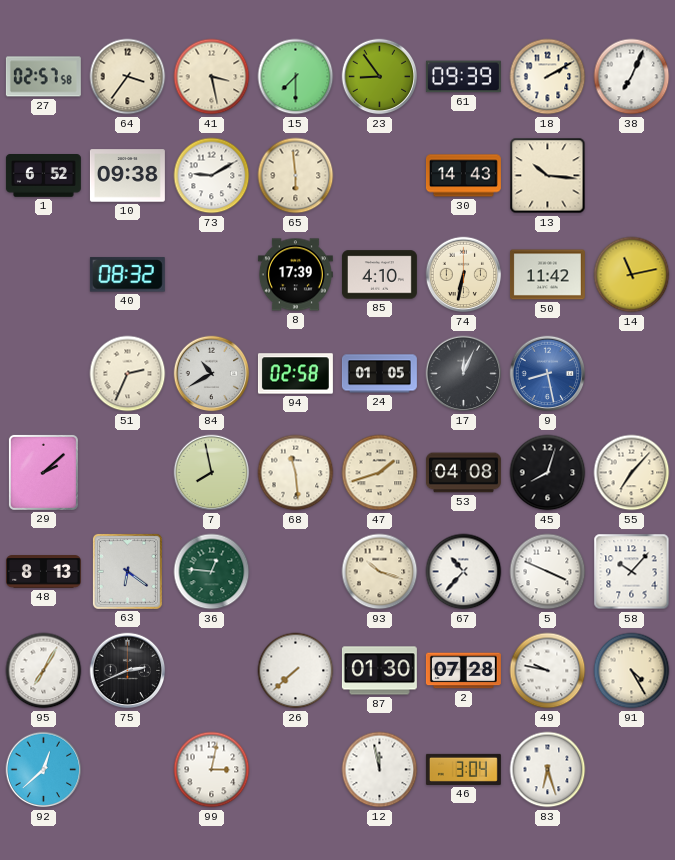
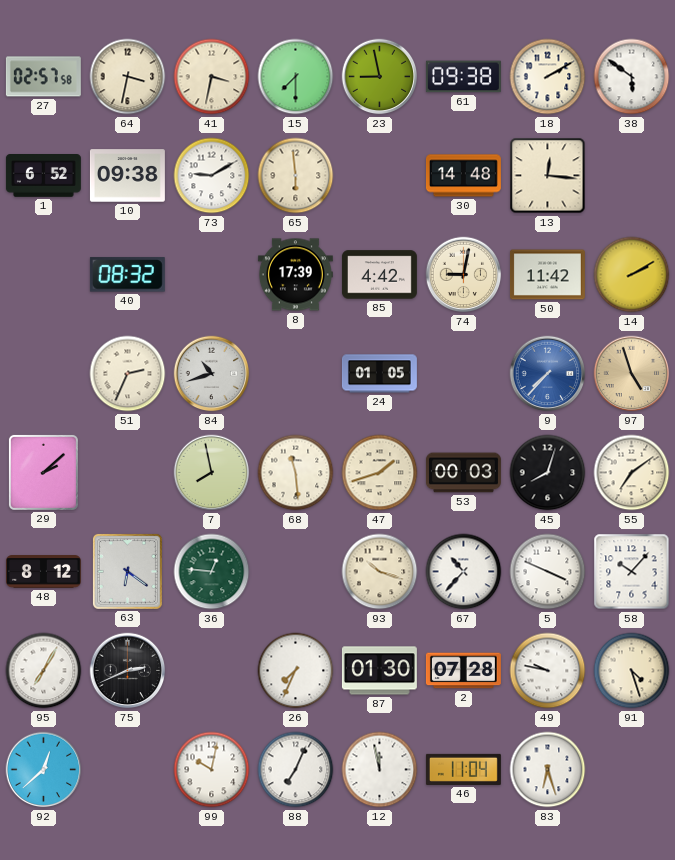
64: 3:36 -> 3:32 (128, 77)
41: 3:28 -> 3:32 (212, 77)
23: 8:54 -> 8:58 (380, 77)
61: 09:39 -> 09:38 (463, 77)
38: 7:04 -> 5:51 (632, 77)
30: 14:43 -> 14:48 (463, 176)
13: 10:16 -> 12:16 (548, 176)
85: 4:10 -> 4:42 (379, 275)
74: 6:32 -> 9:02 (464, 275)
14: 11:13 -> 2:10 (632, 275)
84: 10:40 -> 10:42 (212, 374)
94: 02:58 -> none (295, 374)
17: 12:04 -> none (464, 374)
9: 8:28 -> 7:37 (548, 374)
97: none -> 4:57 (632, 374)
53: 04:08 -> 00:03 (463, 473)
55: 7:07 -> 7:09 (632, 473)
48: 8:13 -> 8:12 (43, 572)
26: 7:38 -> 7:34 (296, 671)
91: 4:25 -> 4:27 (632, 671)
99: 3:02 -> 10:02 (212, 770)
88: none -> 7:04 (296, 770)
46: 3:04 -> 11:04 (463, 769)
